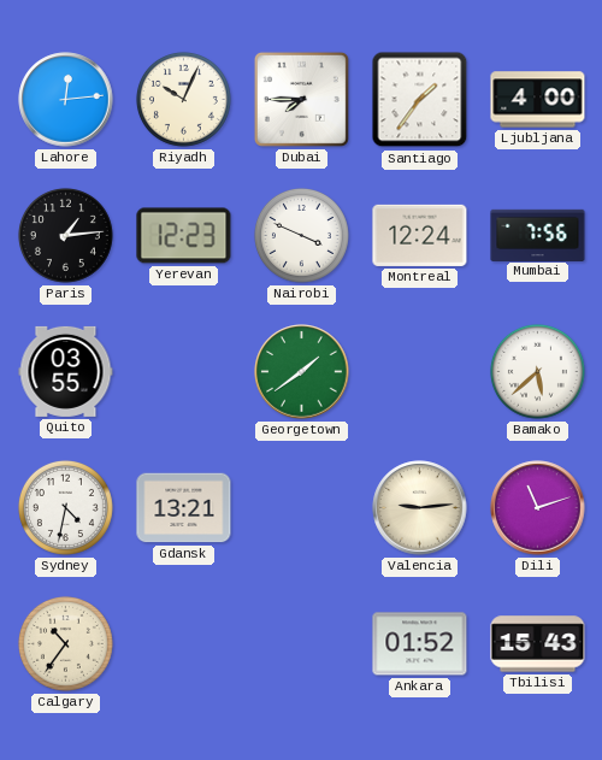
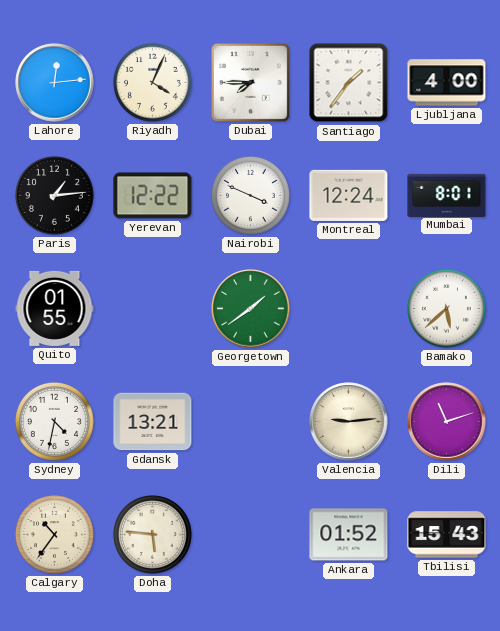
Riyadh: 10:04 -> 4:04 (152, 82)
Yerevan: 12:23 -> 12:22 (153, 196)
Mumbai: 7:56 -> 8:01 (447, 195)
Quito: 03:55 -> 01:55 (55, 308)
Doha: none -> 5:46 (152, 534)
